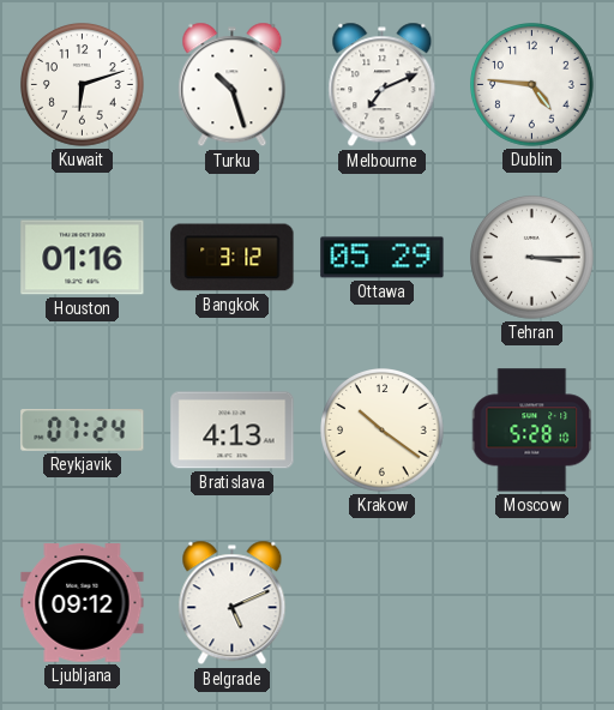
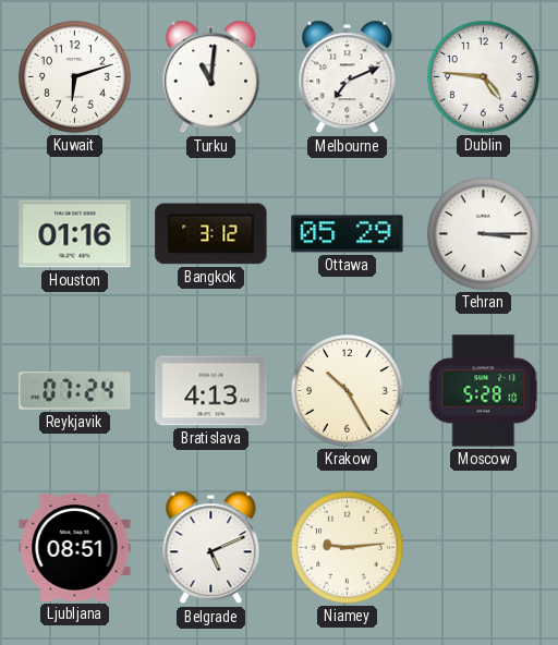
Turku: 10:27 -> 11:01 (211, 77)
Krakow: 10:21 -> 10:25 (348, 391)
Ljubljana: 09:12 -> 08:51 (75, 548)
Niamey: none -> 9:14 (348, 548)
